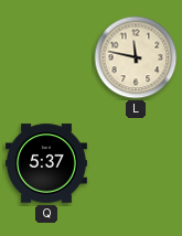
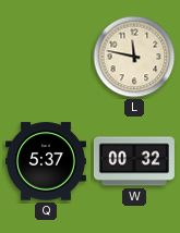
W: none -> 00:32 (134, 161)
